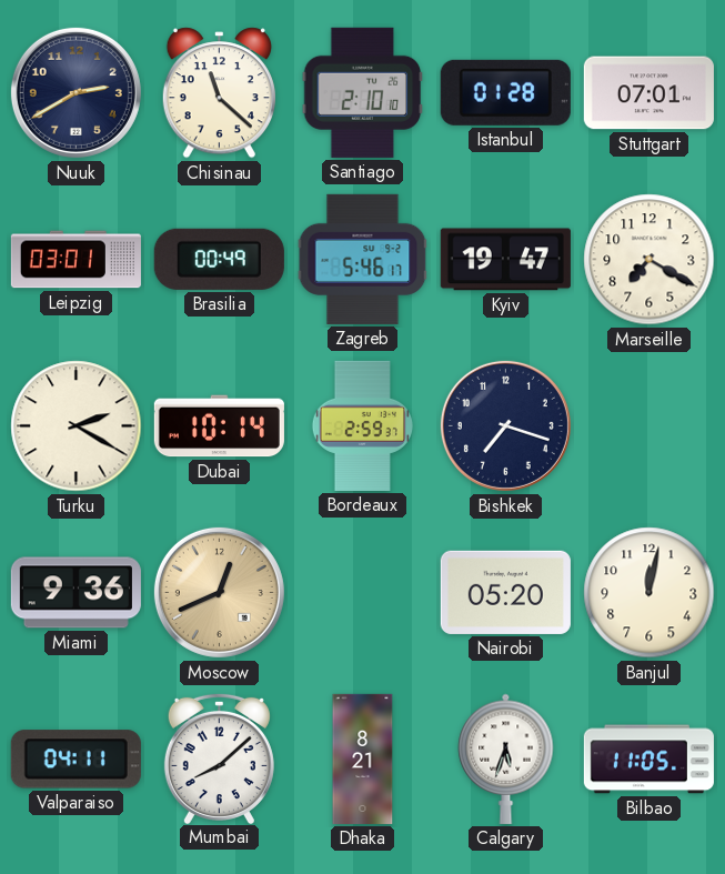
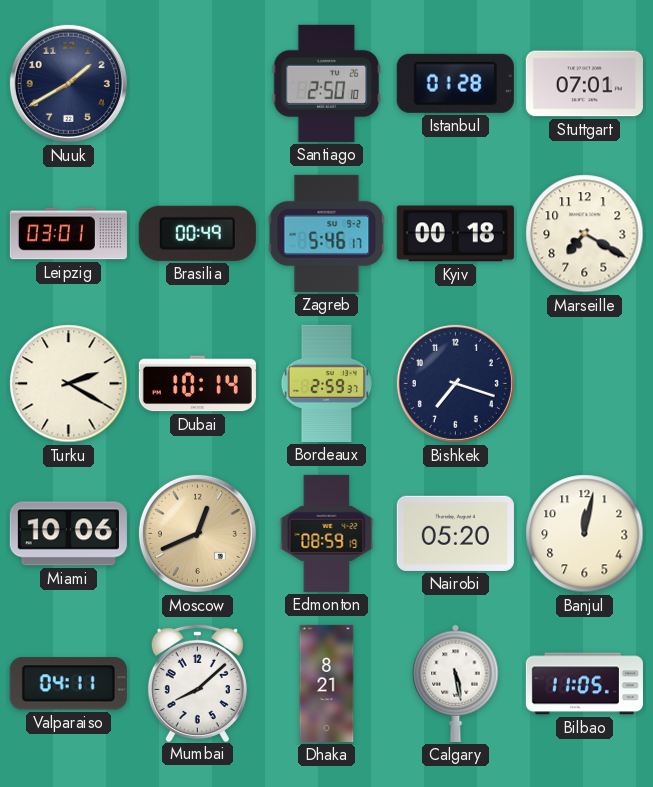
Nuuk: 2:40 -> 1:40 (68, 83)
Chisinau: 11:22 -> none (219, 93)
Santiago: 2:10 -> 2:50 (327, 83)
Kyiv: 19:47 -> 00:18 (455, 234)
Miami: 9:36 -> 10:06 (68, 534)
Edmonton: none -> 08:59 (327, 533)
Calgary: 5:33 -> 5:28 (456, 683)
